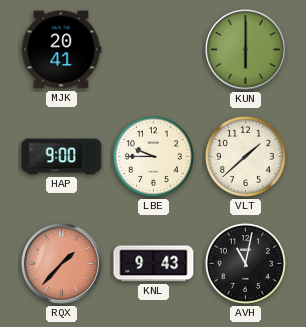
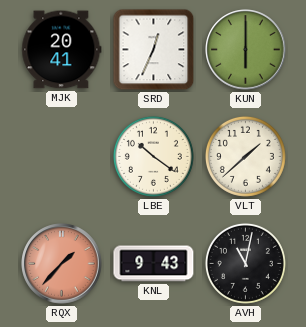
SRD: none -> 12:34 (154, 50)
HAP: 9:00 -> none (62, 157)
LBE: 9:45 -> 10:21 (153, 156)
